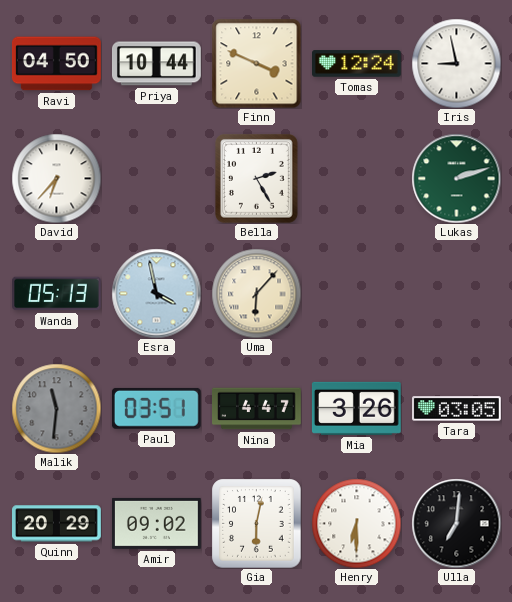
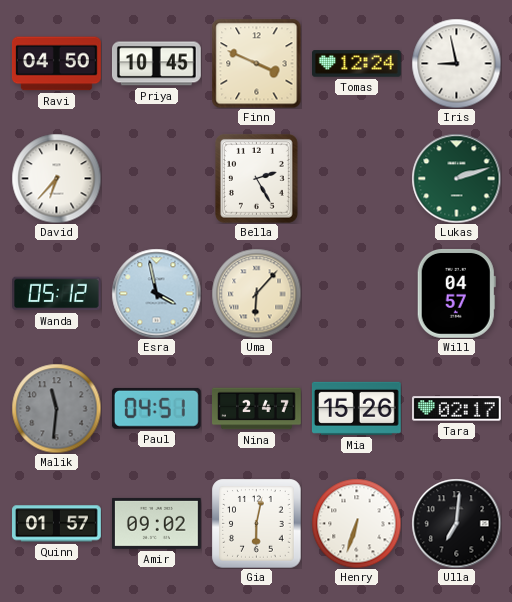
Priya: 10:44 -> 10:45 (157, 64)
Wanda: 05:13 -> 05:12 (57, 294)
Will: none -> 04:57 (456, 293)
Paul: 03:51 -> 04:51 (156, 408)
Nina: 4:47 -> 2:47 (257, 409)
Mia: 3:26 -> 15:26 (356, 408)
Tara: 03:05 -> 02:17 (457, 409)
Quinn: 20:29 -> 01:57 (57, 524)
Henry: 6:30 -> 6:33 (356, 523)
